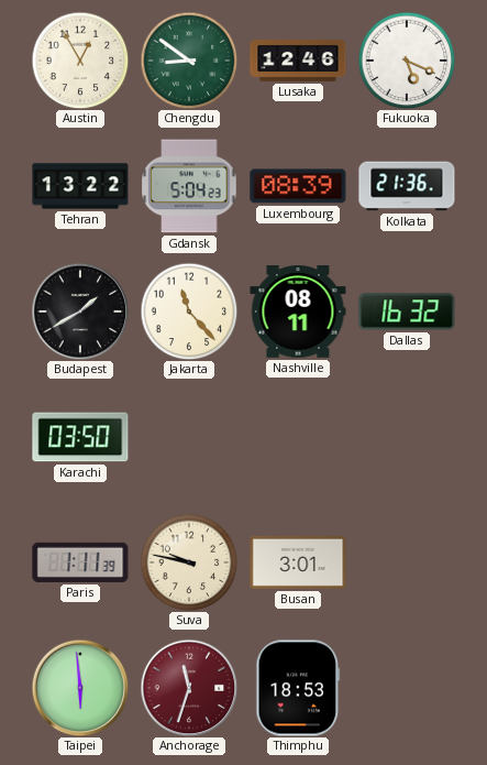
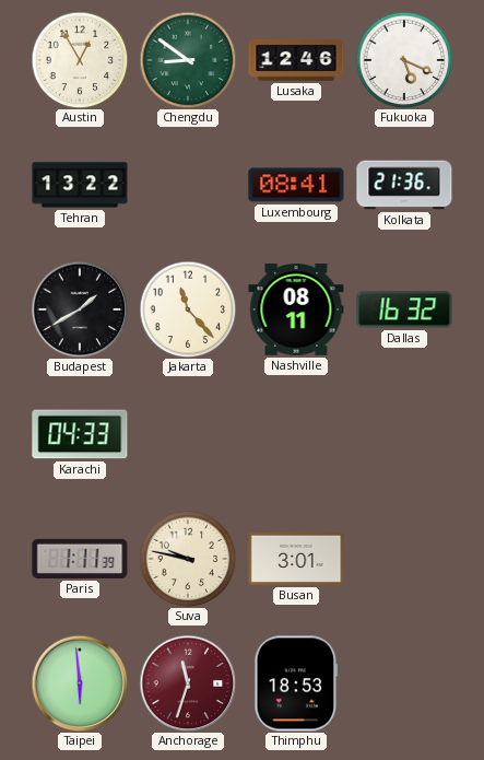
Gdansk: 5:04 -> none (189, 186)
Luxembourg: 08:39 -> 08:41 (296, 185)
Karachi: 03:50 -> 04:33 (80, 434)
